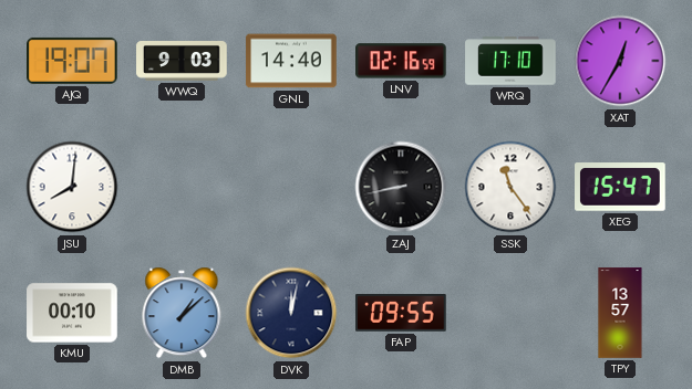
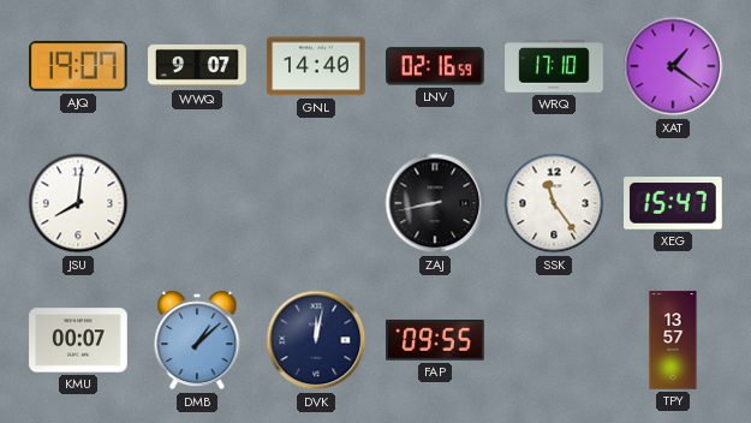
WWQ: 9:03 -> 9:07 (197, 67)
XAT: 12:35 -> 1:21 (673, 66)
KMU: 00:10 -> 00:07 (78, 340)
